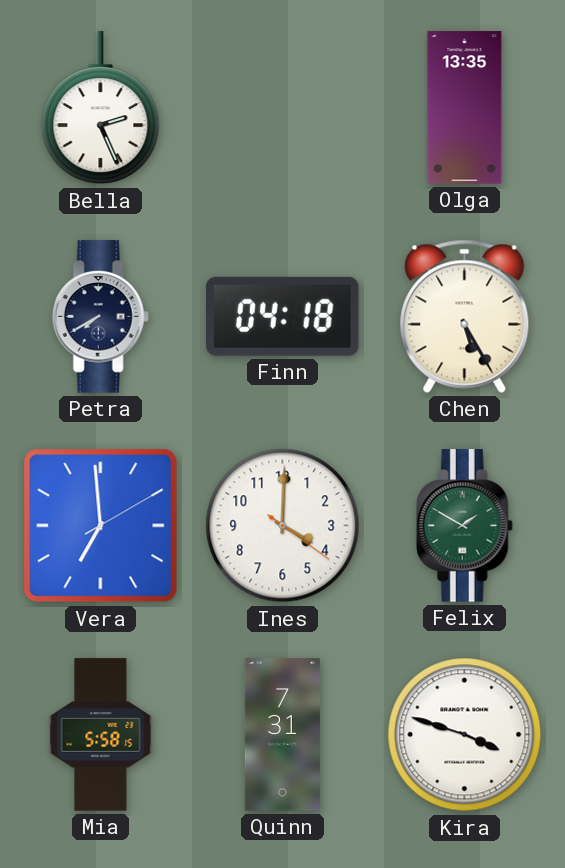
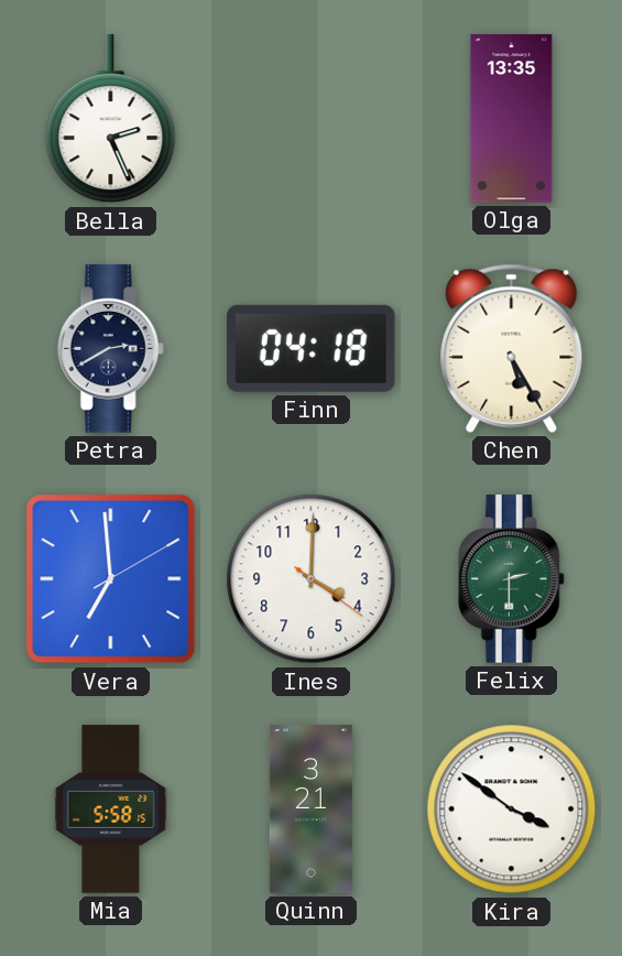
Petra: 7:40 -> 2:40 (110, 349)
Felix: 1:50 -> 2:30 (511, 579)
Quinn: 7:31 -> 3:21 (310, 810)
Kira: 3:48 -> 3:51 (512, 810)
